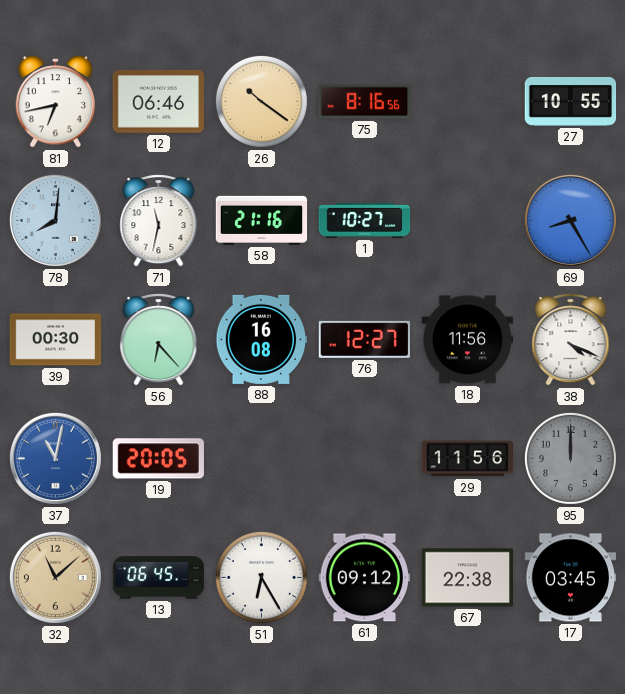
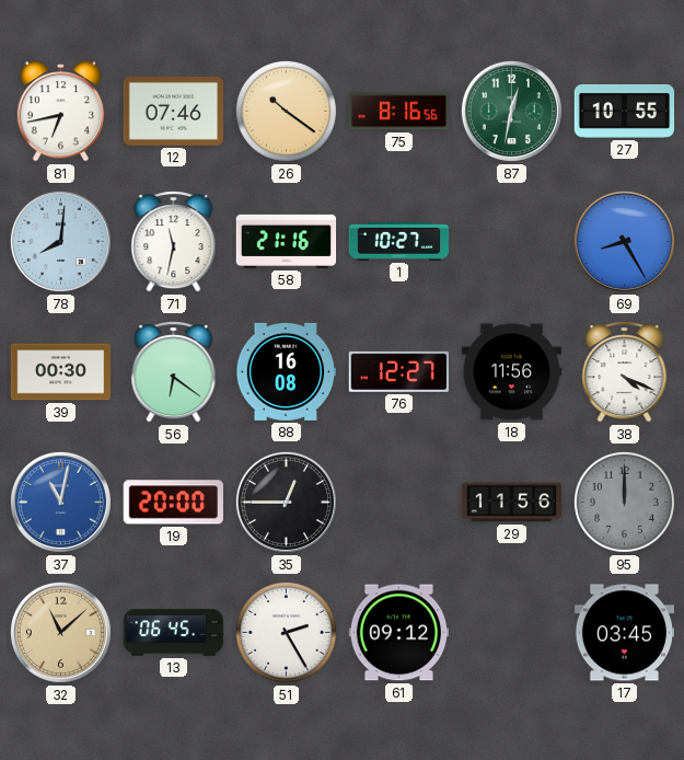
12: 06:46 -> 07:46 (173, 111)
87: none -> 12:32 (511, 111)
56: 6:23 -> 6:21 (174, 372)
19: 20:05 -> 20:00 (173, 503)
35: none -> 12:45 (286, 502)
51: 6:25 -> 2:25 (286, 632)
67: 22:38 -> none (468, 578)
